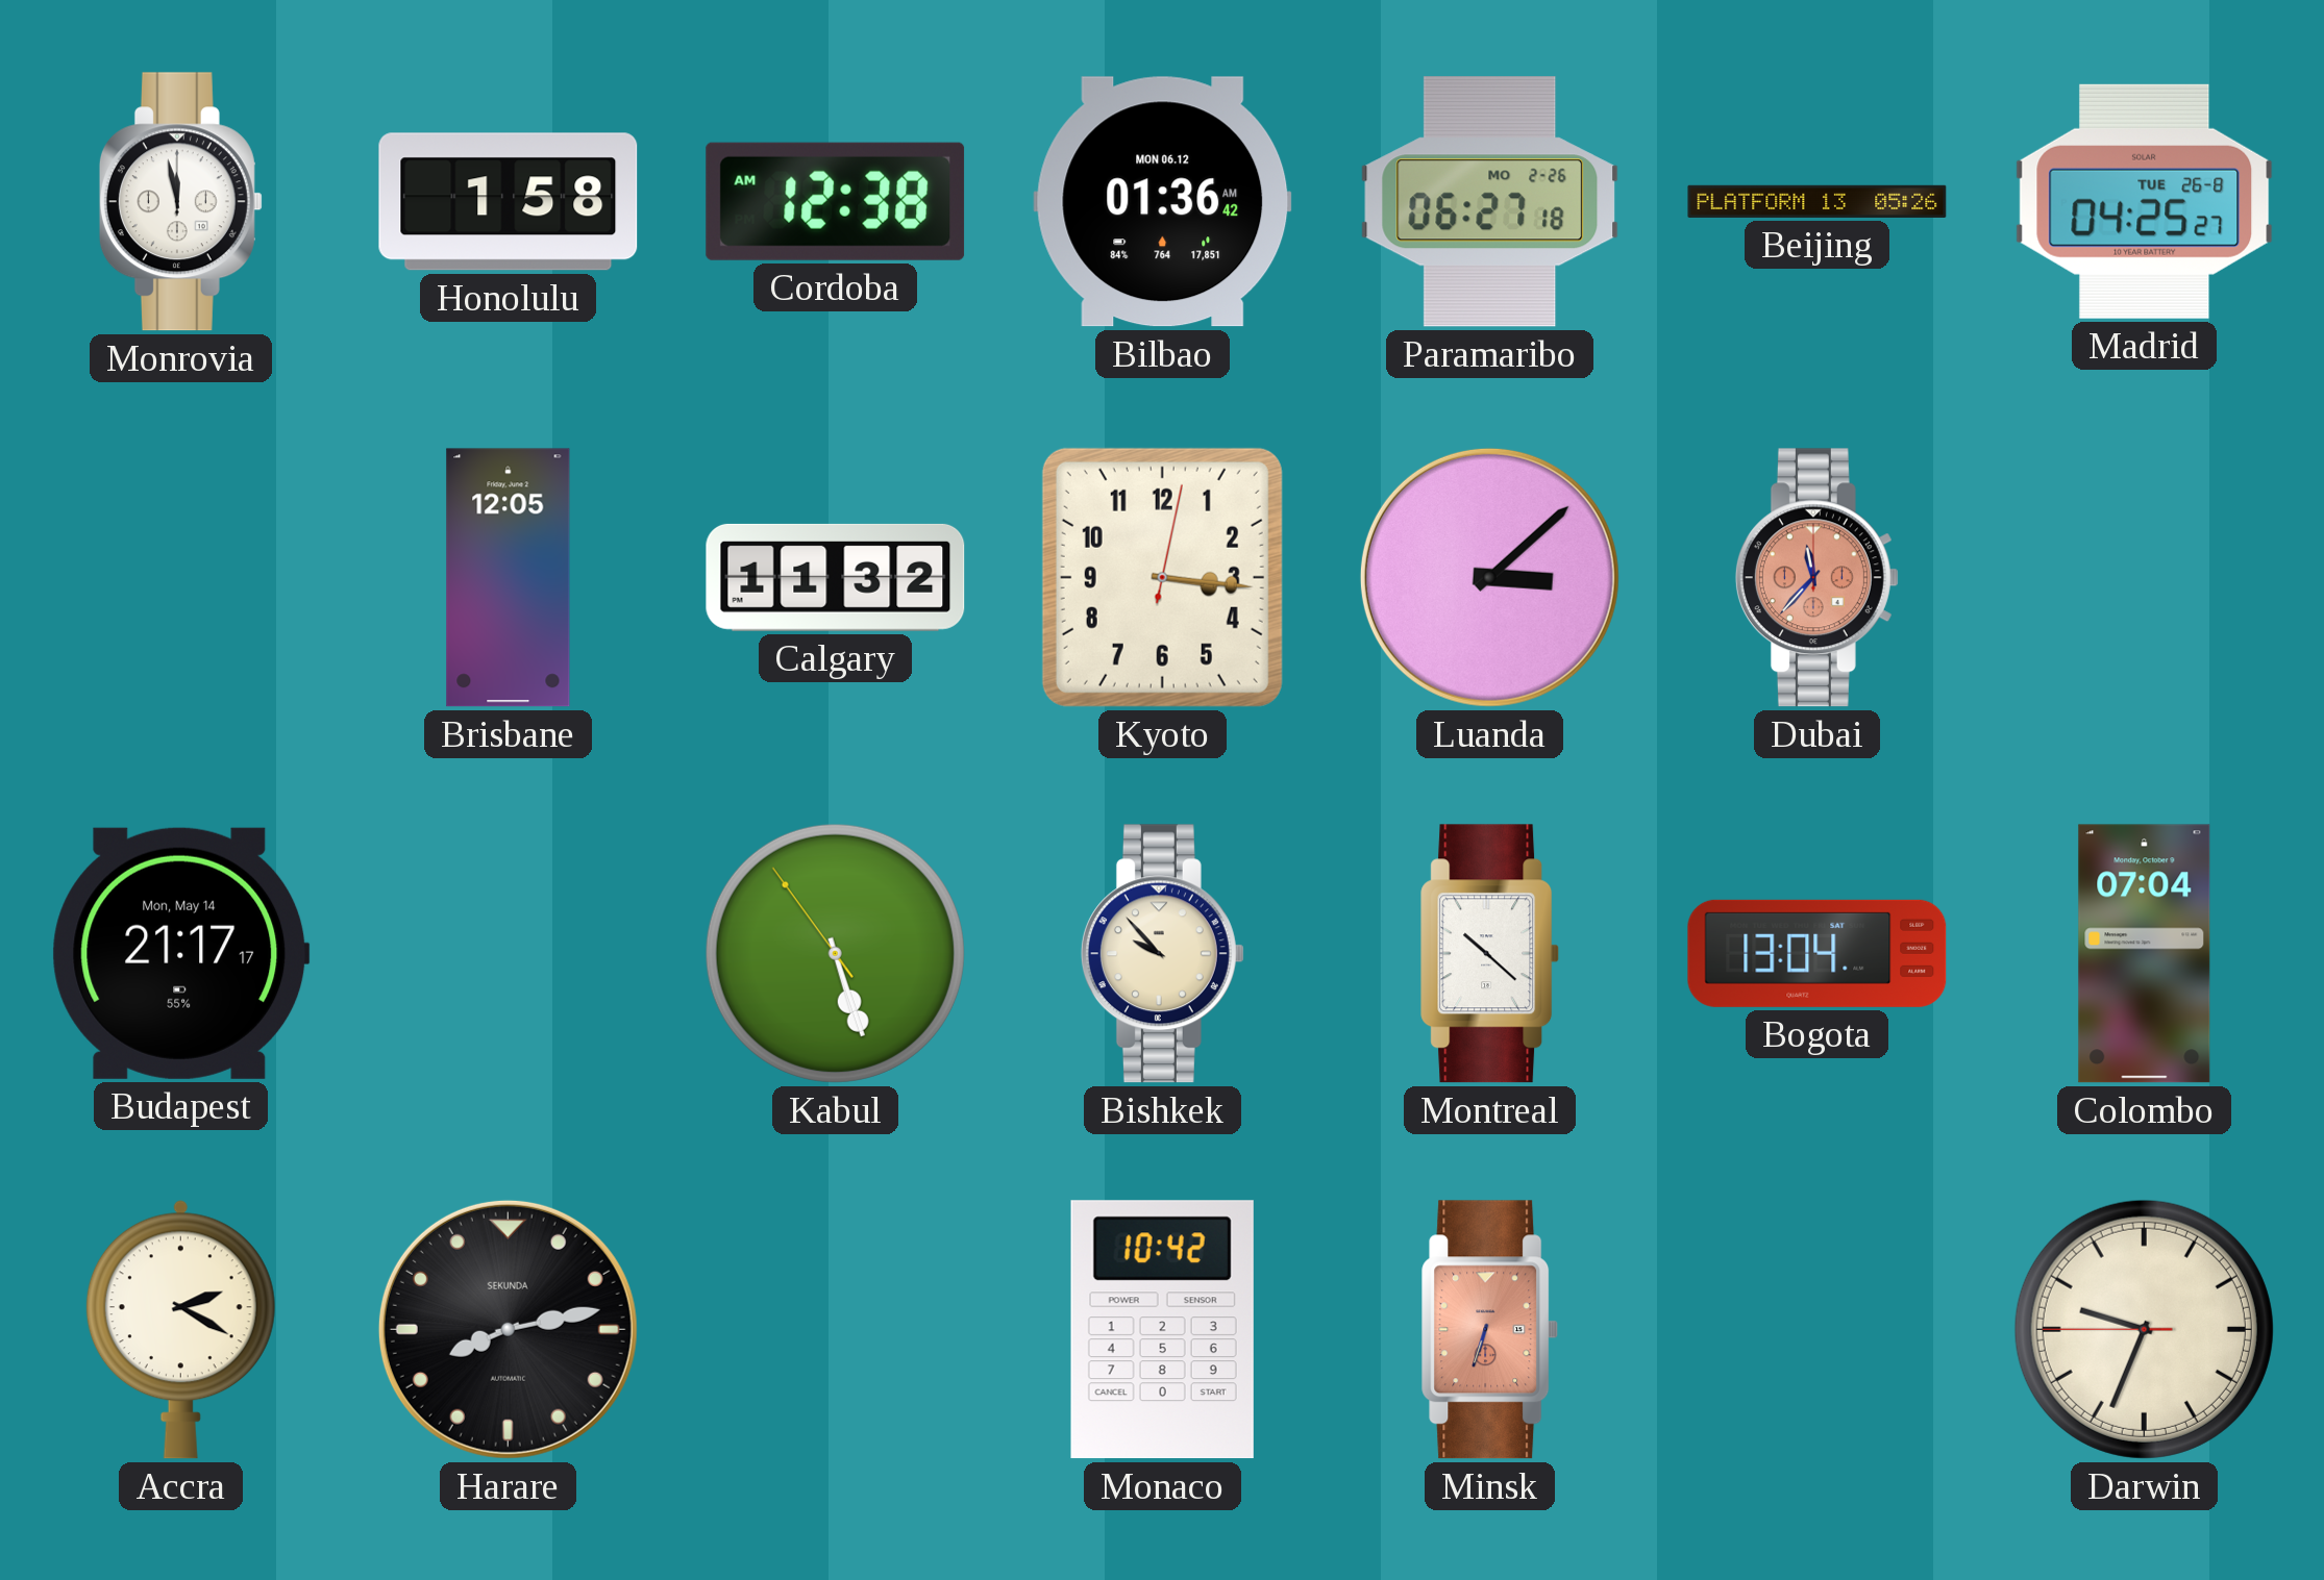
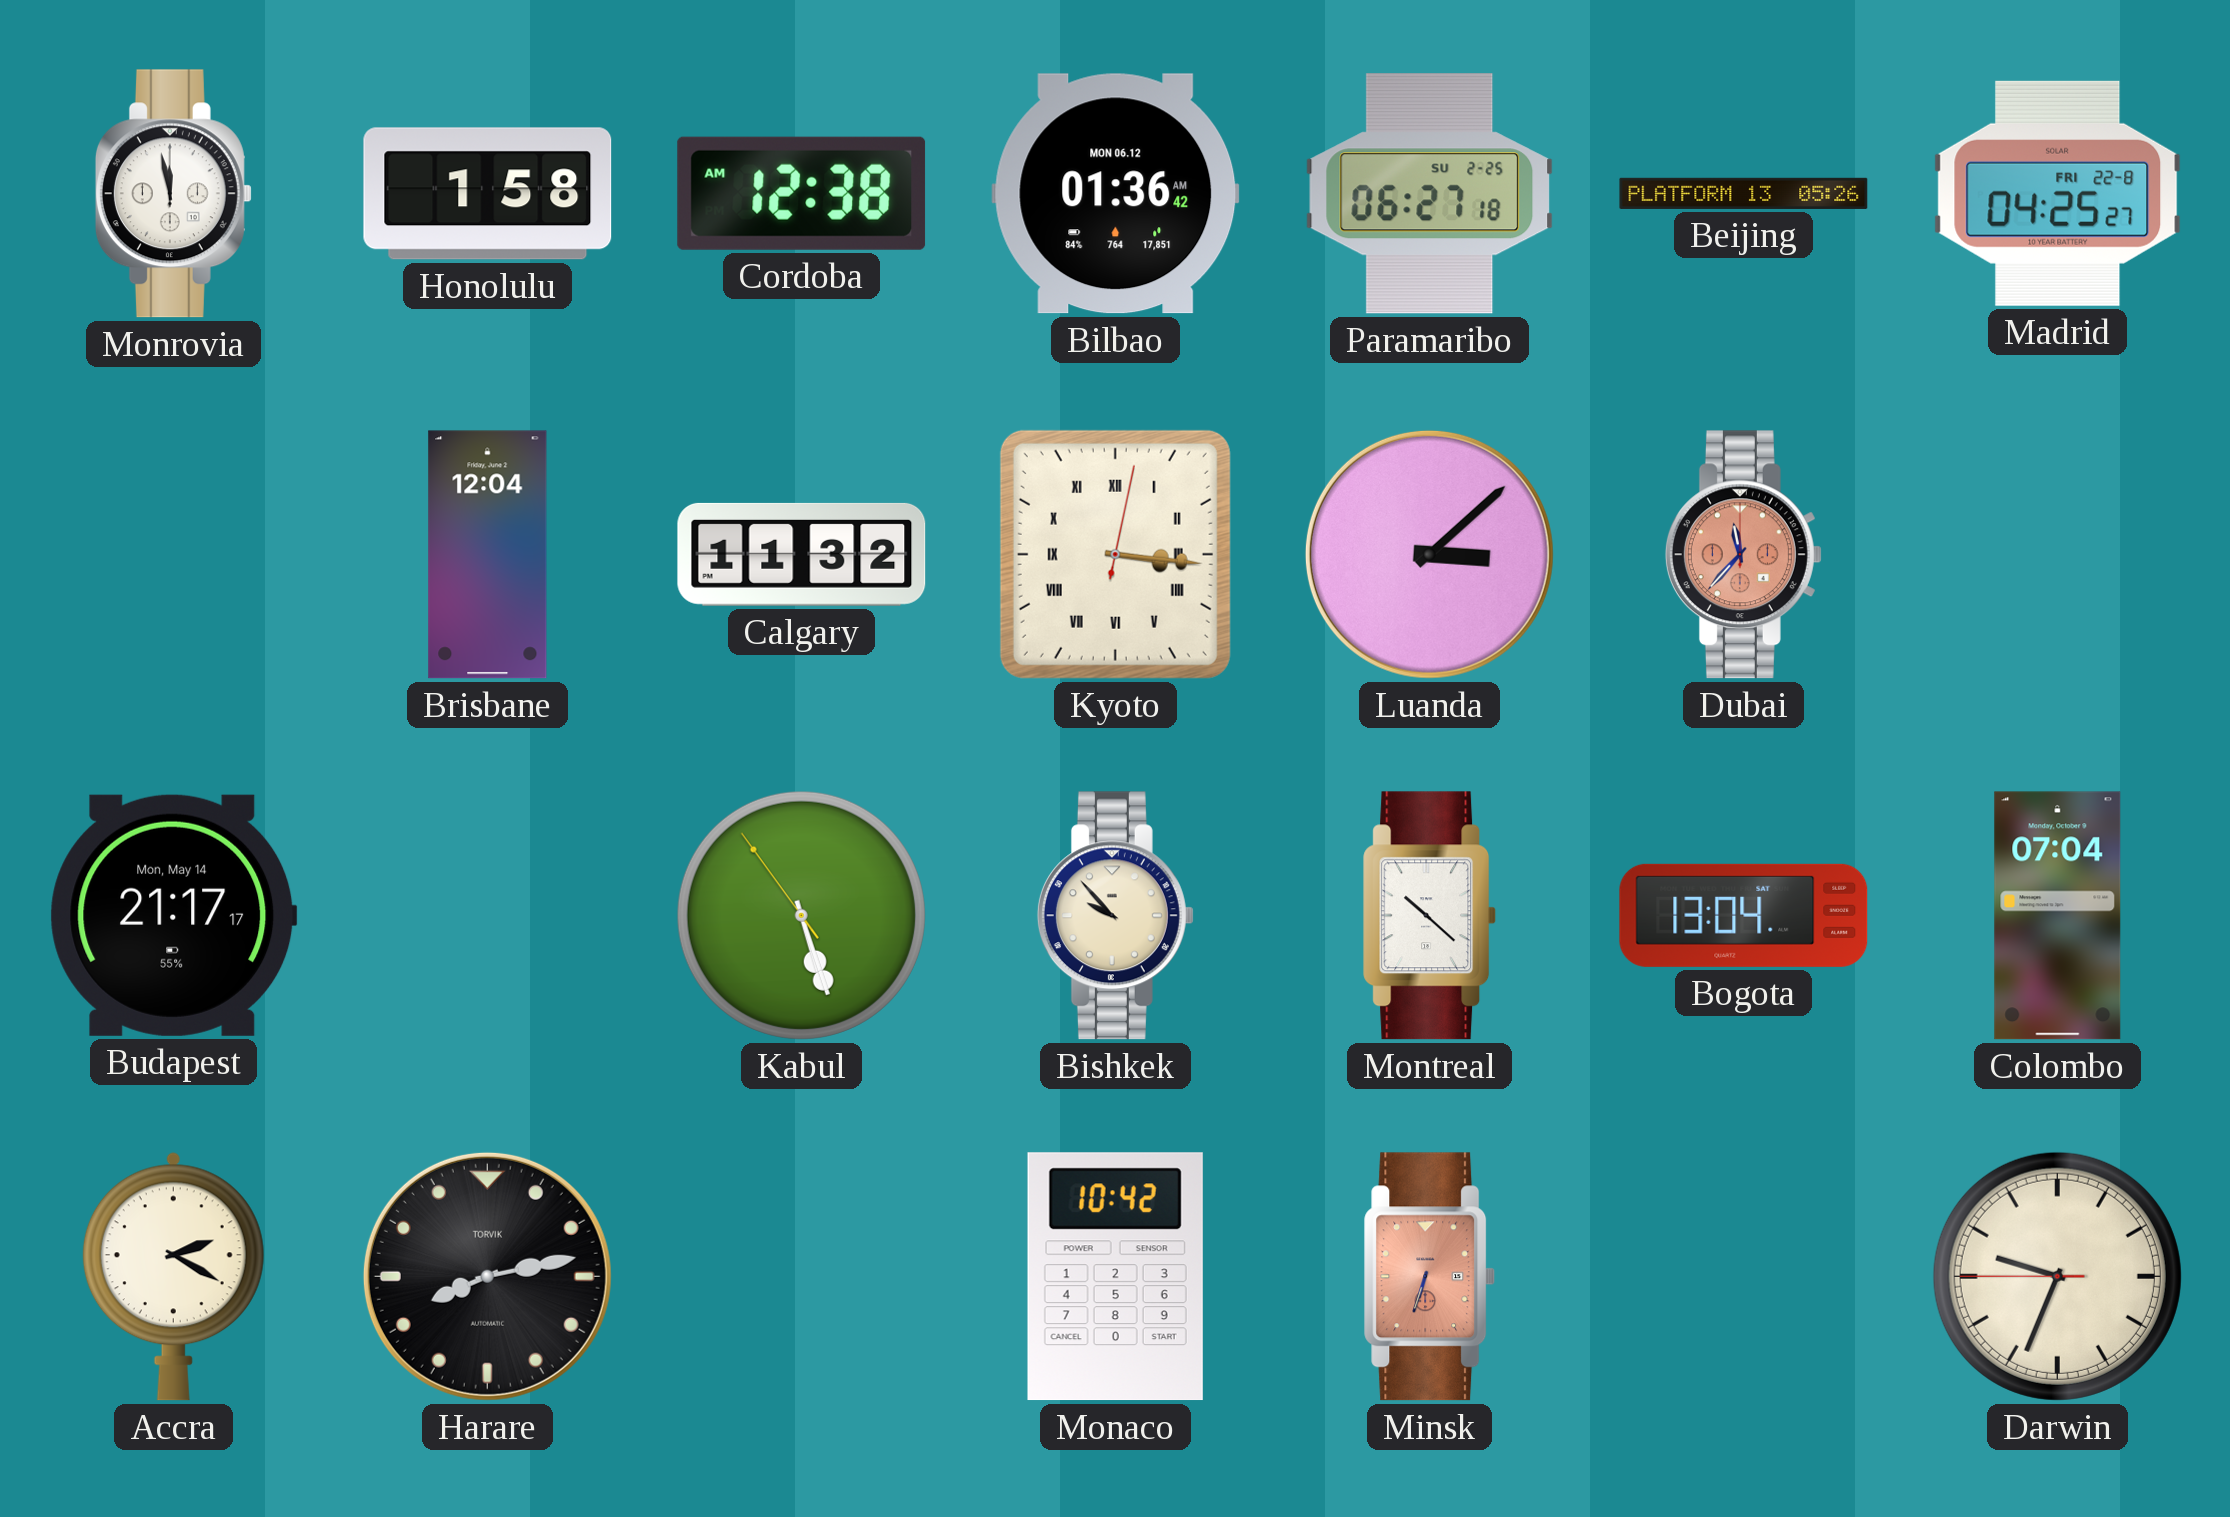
Paramaribo date: MO 2-26 -> SU 2-25 (1430, 194)
Madrid date: TUE 26-8 -> FRI 22-8 (2058, 193)
Brisbane: 12:05 -> 12:04 (488, 555)
Kyoto numerals: Arabic -> Roman (1115, 554)
Harare brand: SEKUNDA -> TORVIK (487, 1276)
